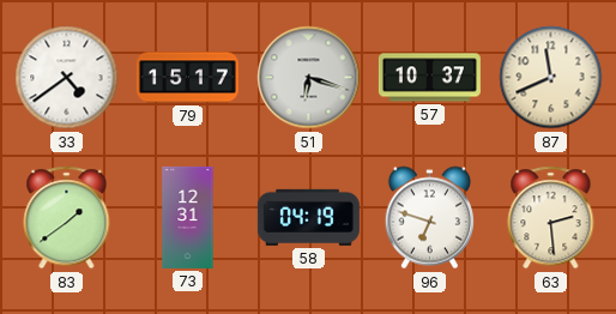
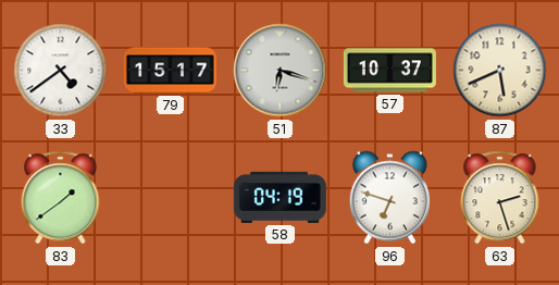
87: 11:41 -> 5:41 (500, 71)
73: 12:31 -> none (188, 217)
63: 2:29 -> 2:27 (500, 198)
